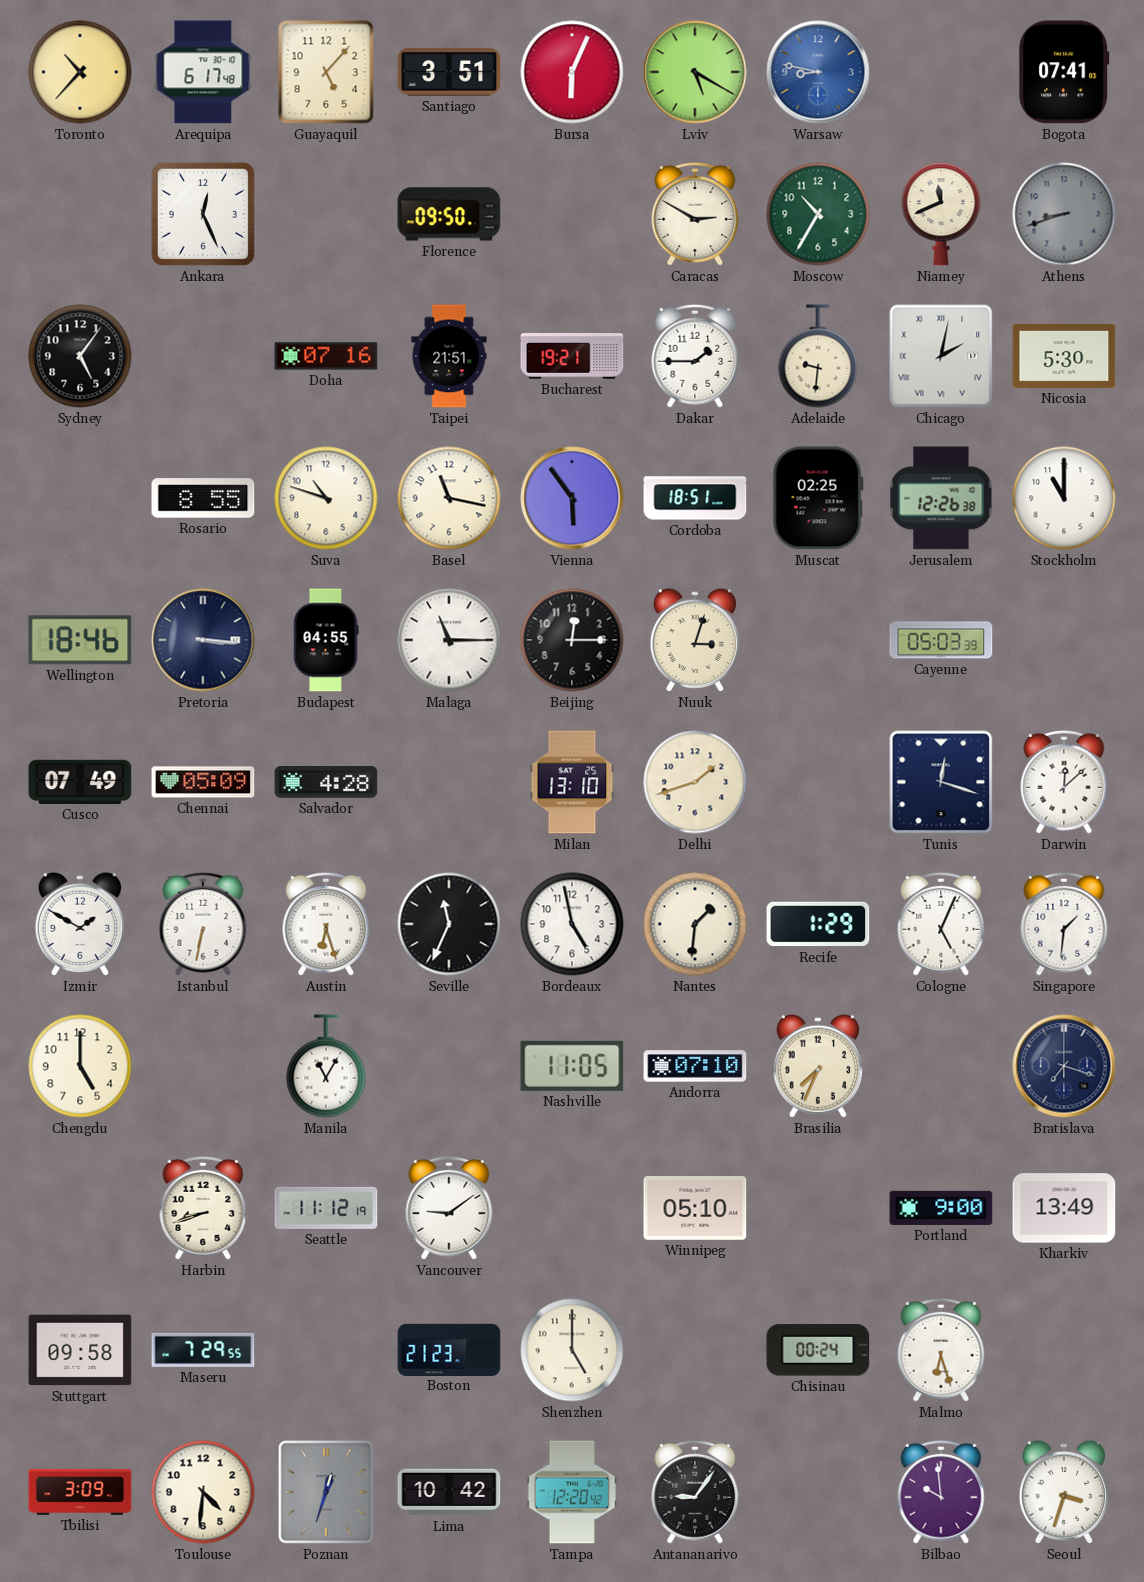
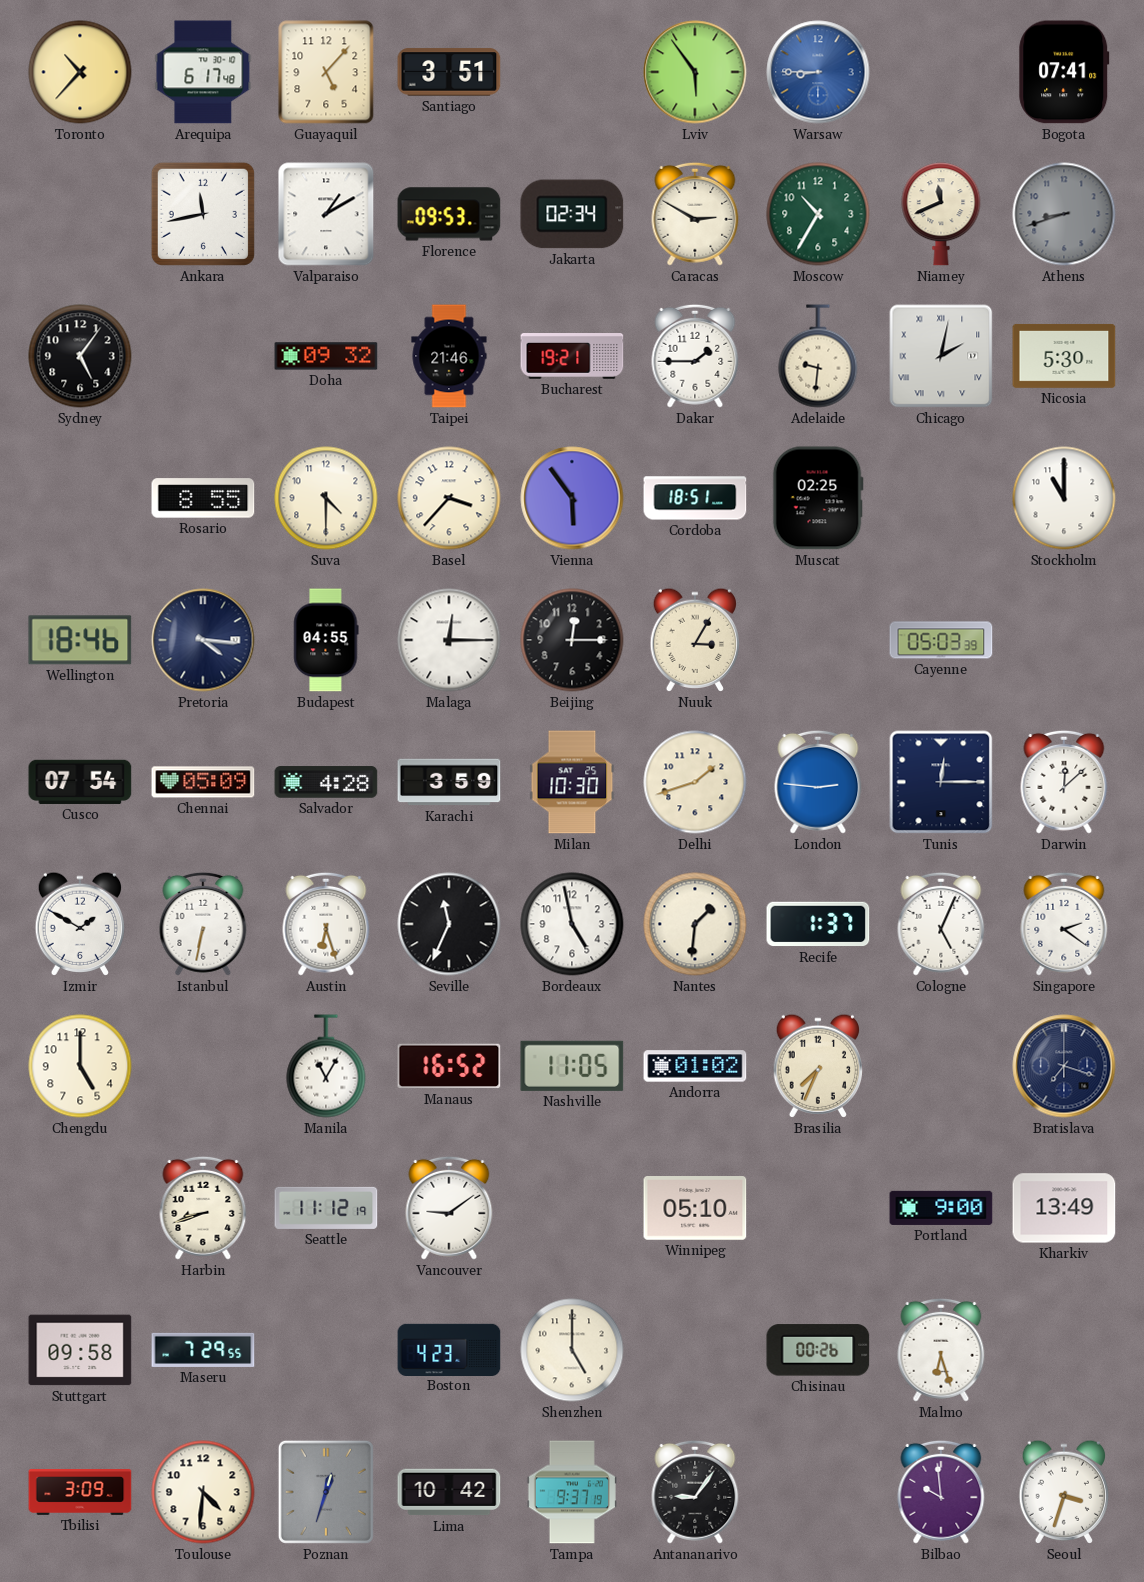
Bursa: 6:04 -> none (572, 72)
Lviv: 5:20 -> 5:54 (695, 72)
Warsaw: 8:47 -> 8:45 (818, 72)
Ankara: 12:26 -> 11:43 (203, 214)
Valparaiso: none -> 1:10 (326, 214)
Florence: 09:50 -> 09:53 (449, 214)
Jakarta: none -> 02:34 (572, 214)
Doha: 07:16 -> 09:32 (326, 356)
Taipei: 21:51 -> 21:46 (449, 356)
Suva: 10:48 -> 4:30 (326, 498)
Basel: 11:17 -> 3:37 (449, 498)
Jerusalem: 12:26 -> none (941, 498)
Pretoria: 3:16 -> 4:16 (203, 640)
Malaga: 11:15 -> 12:15 (449, 640)
Nuuk: 3:03 -> 3:05 (695, 640)
Cusco: 07:49 -> 07:54 (80, 782)
Karachi: none -> 3:59 (449, 782)
Milan: 13:10 -> 10:30 (572, 782)
London: none -> 2:46 (818, 782)
Tunis: 12:18 -> 12:15 (941, 782)
Recife: 1:29 -> 1:37 (818, 924)
Singapore: 1:31 -> 2:21 (1064, 924)
Manaus: none -> 16:52 (449, 1066)
Andorra: 07:10 -> 01:02 (695, 1066)
Boston: 21:23 -> 4:23 (449, 1349)
Chisinau: 00:24 -> 00:26 (818, 1350)
Tampa: 12:20 -> 9:37 (572, 1492)
